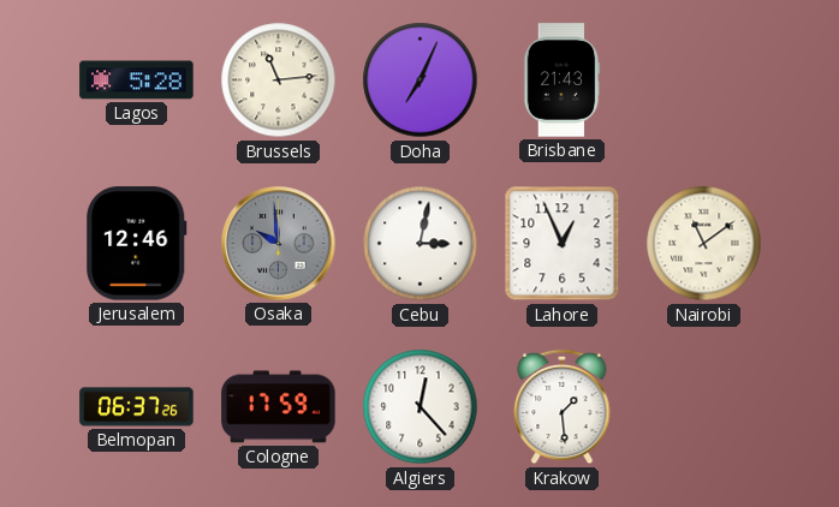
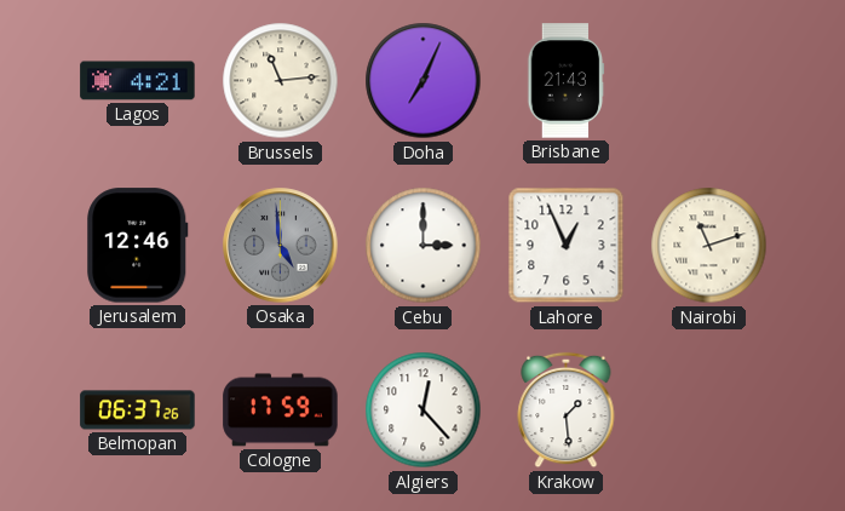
Lagos: 5:28 -> 4:21 (138, 81)
Osaka: 9:59 -> 4:59 (281, 246)
Cebu: 3:02 -> 3:00 (424, 246)
Nairobi: 11:09 -> 11:12 (709, 246)
